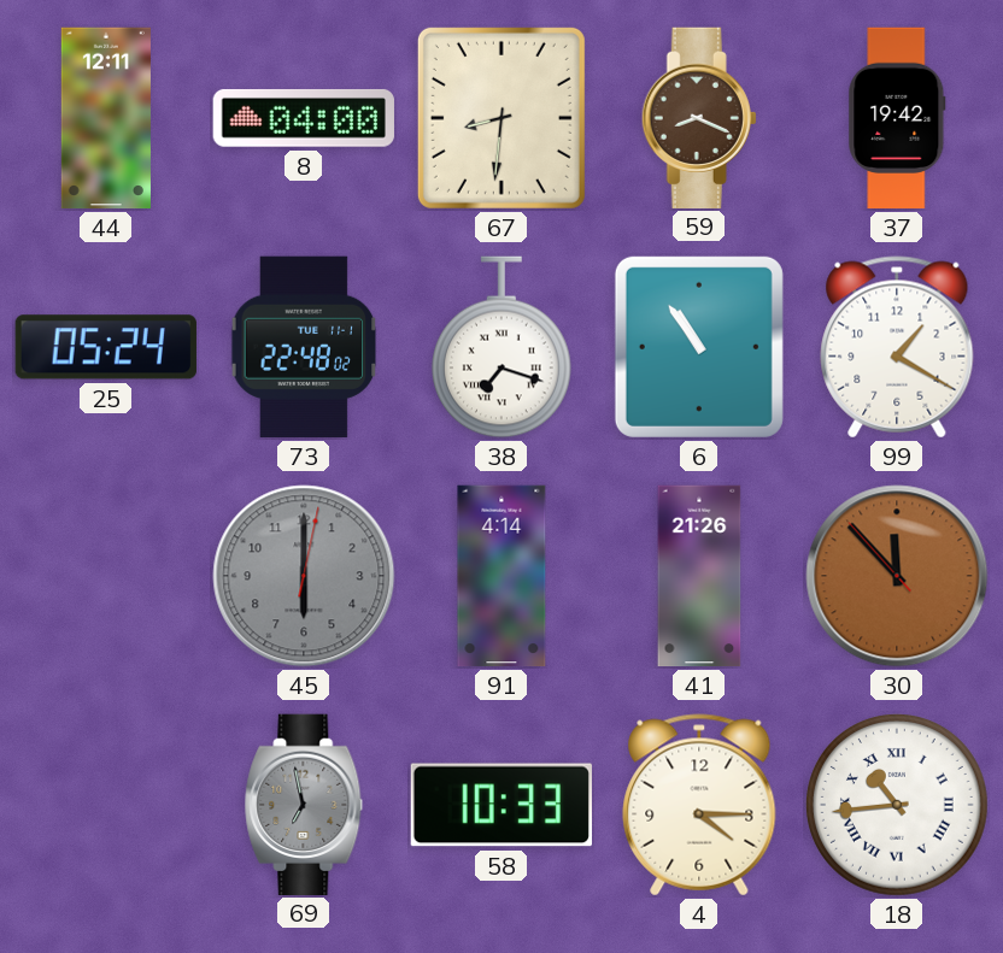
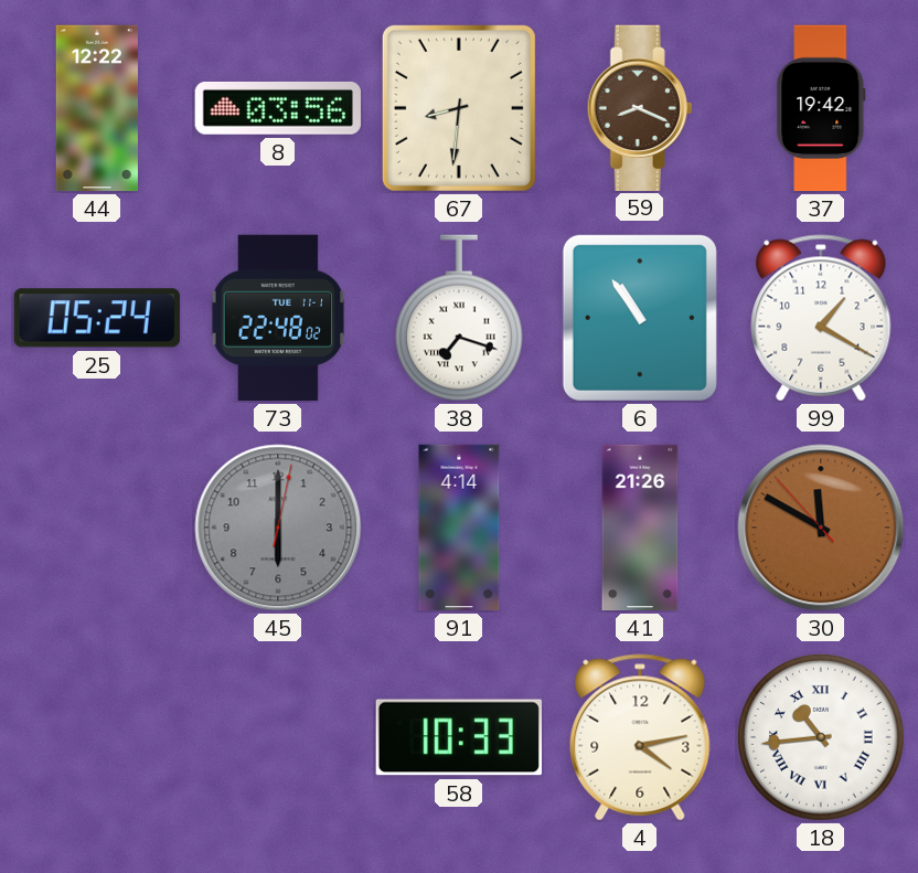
44: 12:11 -> 12:22 (97, 108)
8: 04:00 -> 03:56 (278, 108)
30: 11:52 -> 11:49 (821, 528)
69: 6:58 -> none (304, 804)
4: 4:15 -> 4:13 (640, 737)
